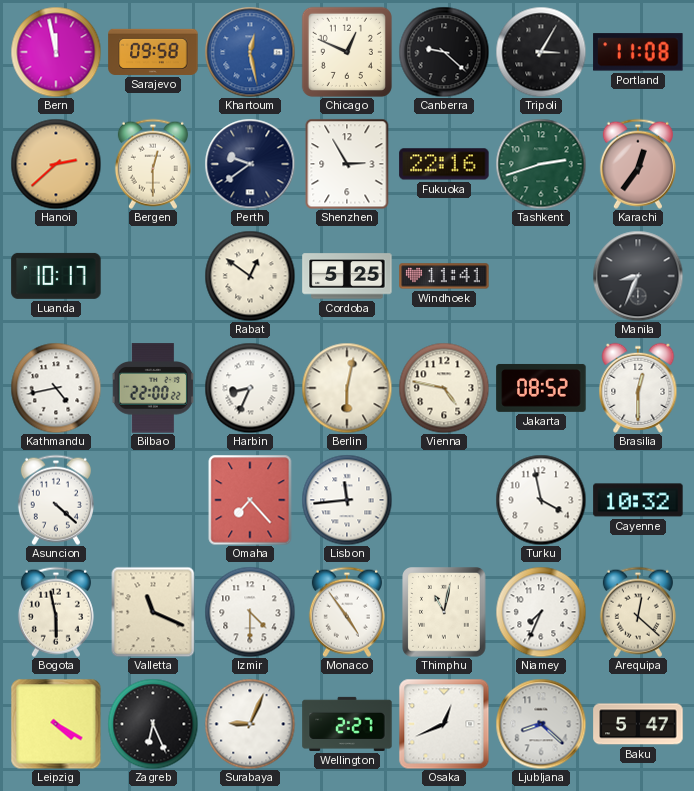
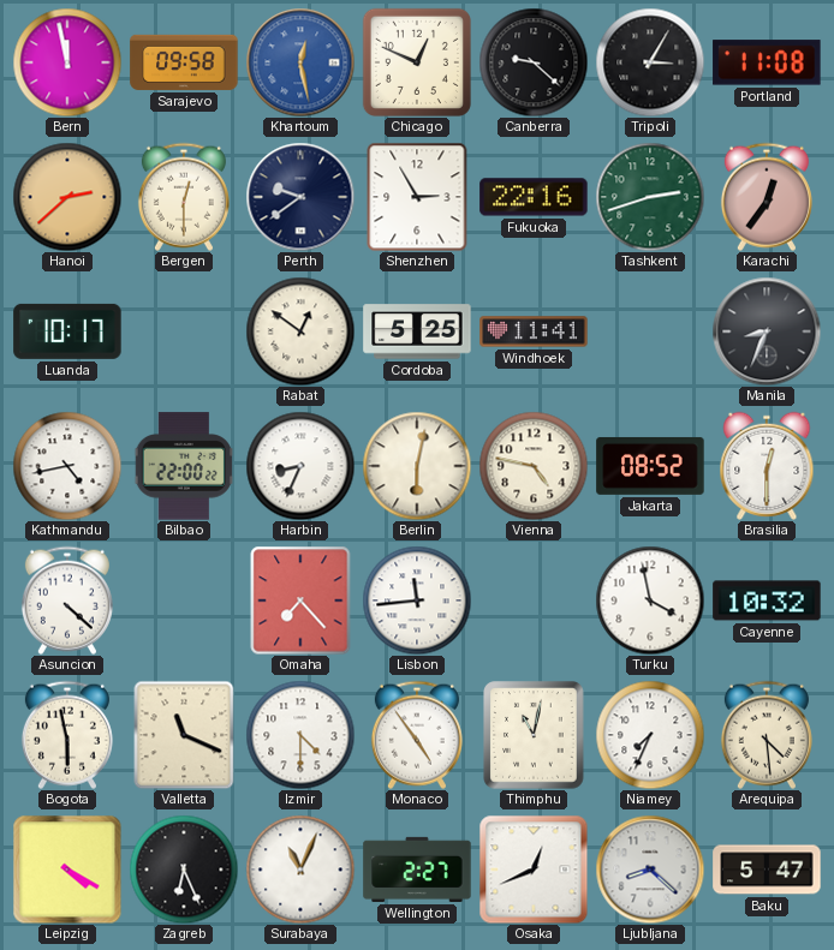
Arequipa: 12:22 -> 4:29 (767, 735)
Surabaya: 9:04 -> 11:04 (300, 870)
